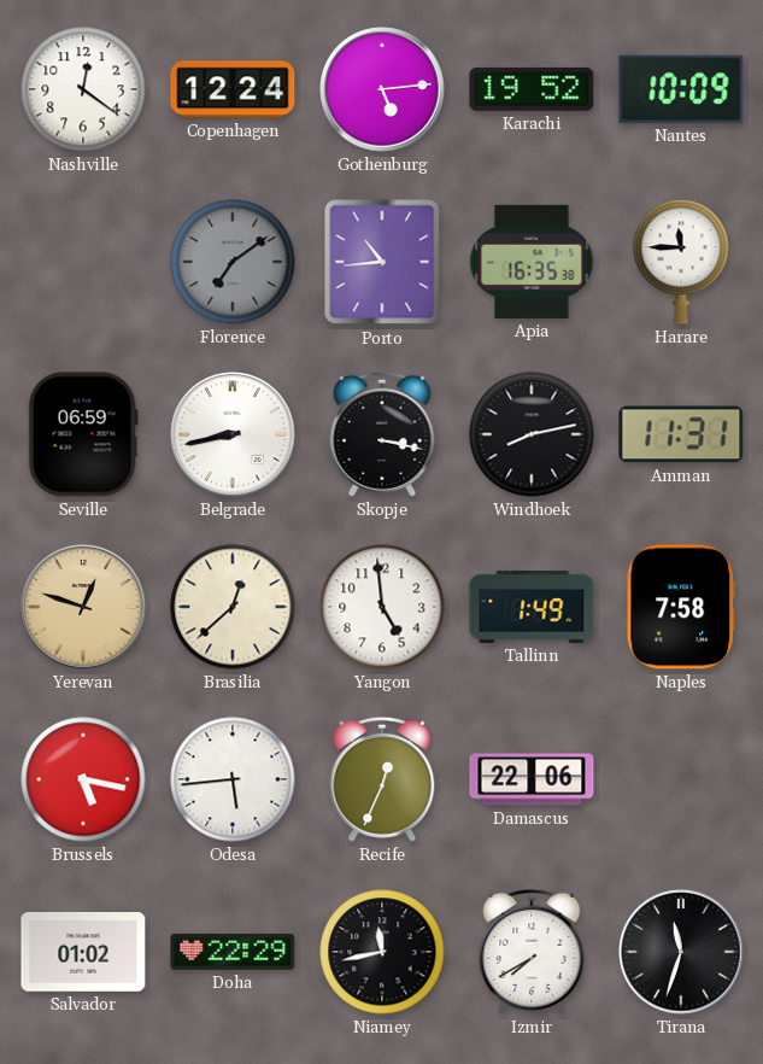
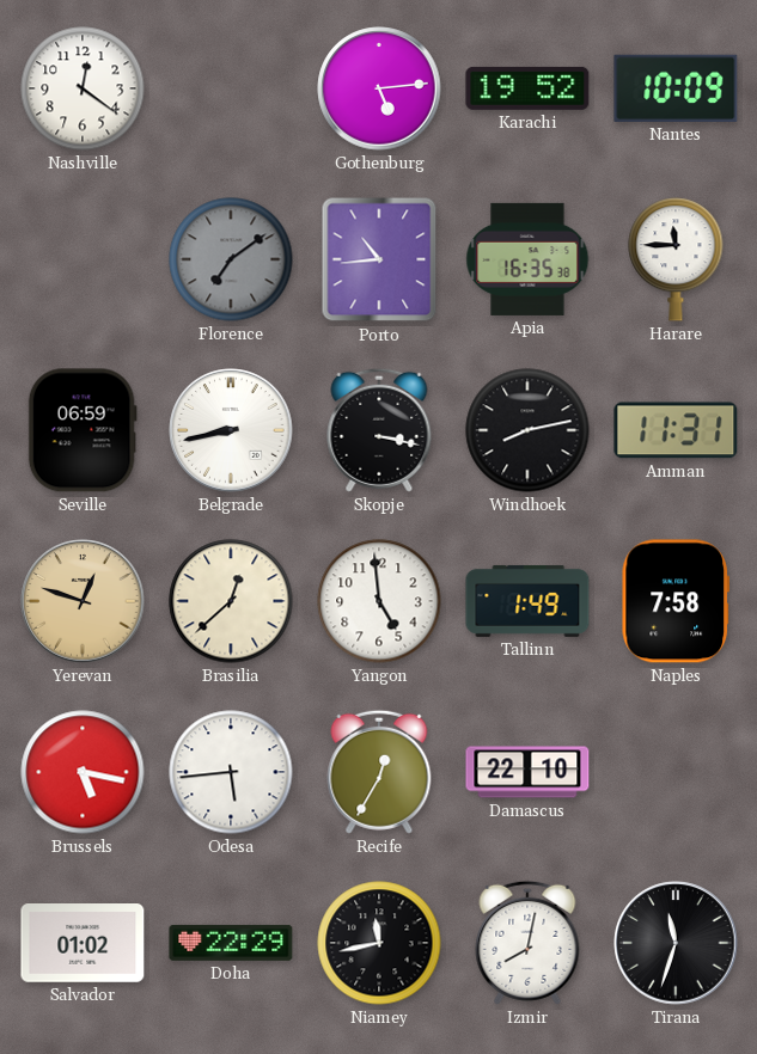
Copenhagen: 12:24 -> none (233, 89)
Recife: 12:34 -> 12:35 (379, 772)
Damascus: 22:06 -> 22:10 (527, 772)
Izmir: 7:40 -> 8:02 (527, 943)
